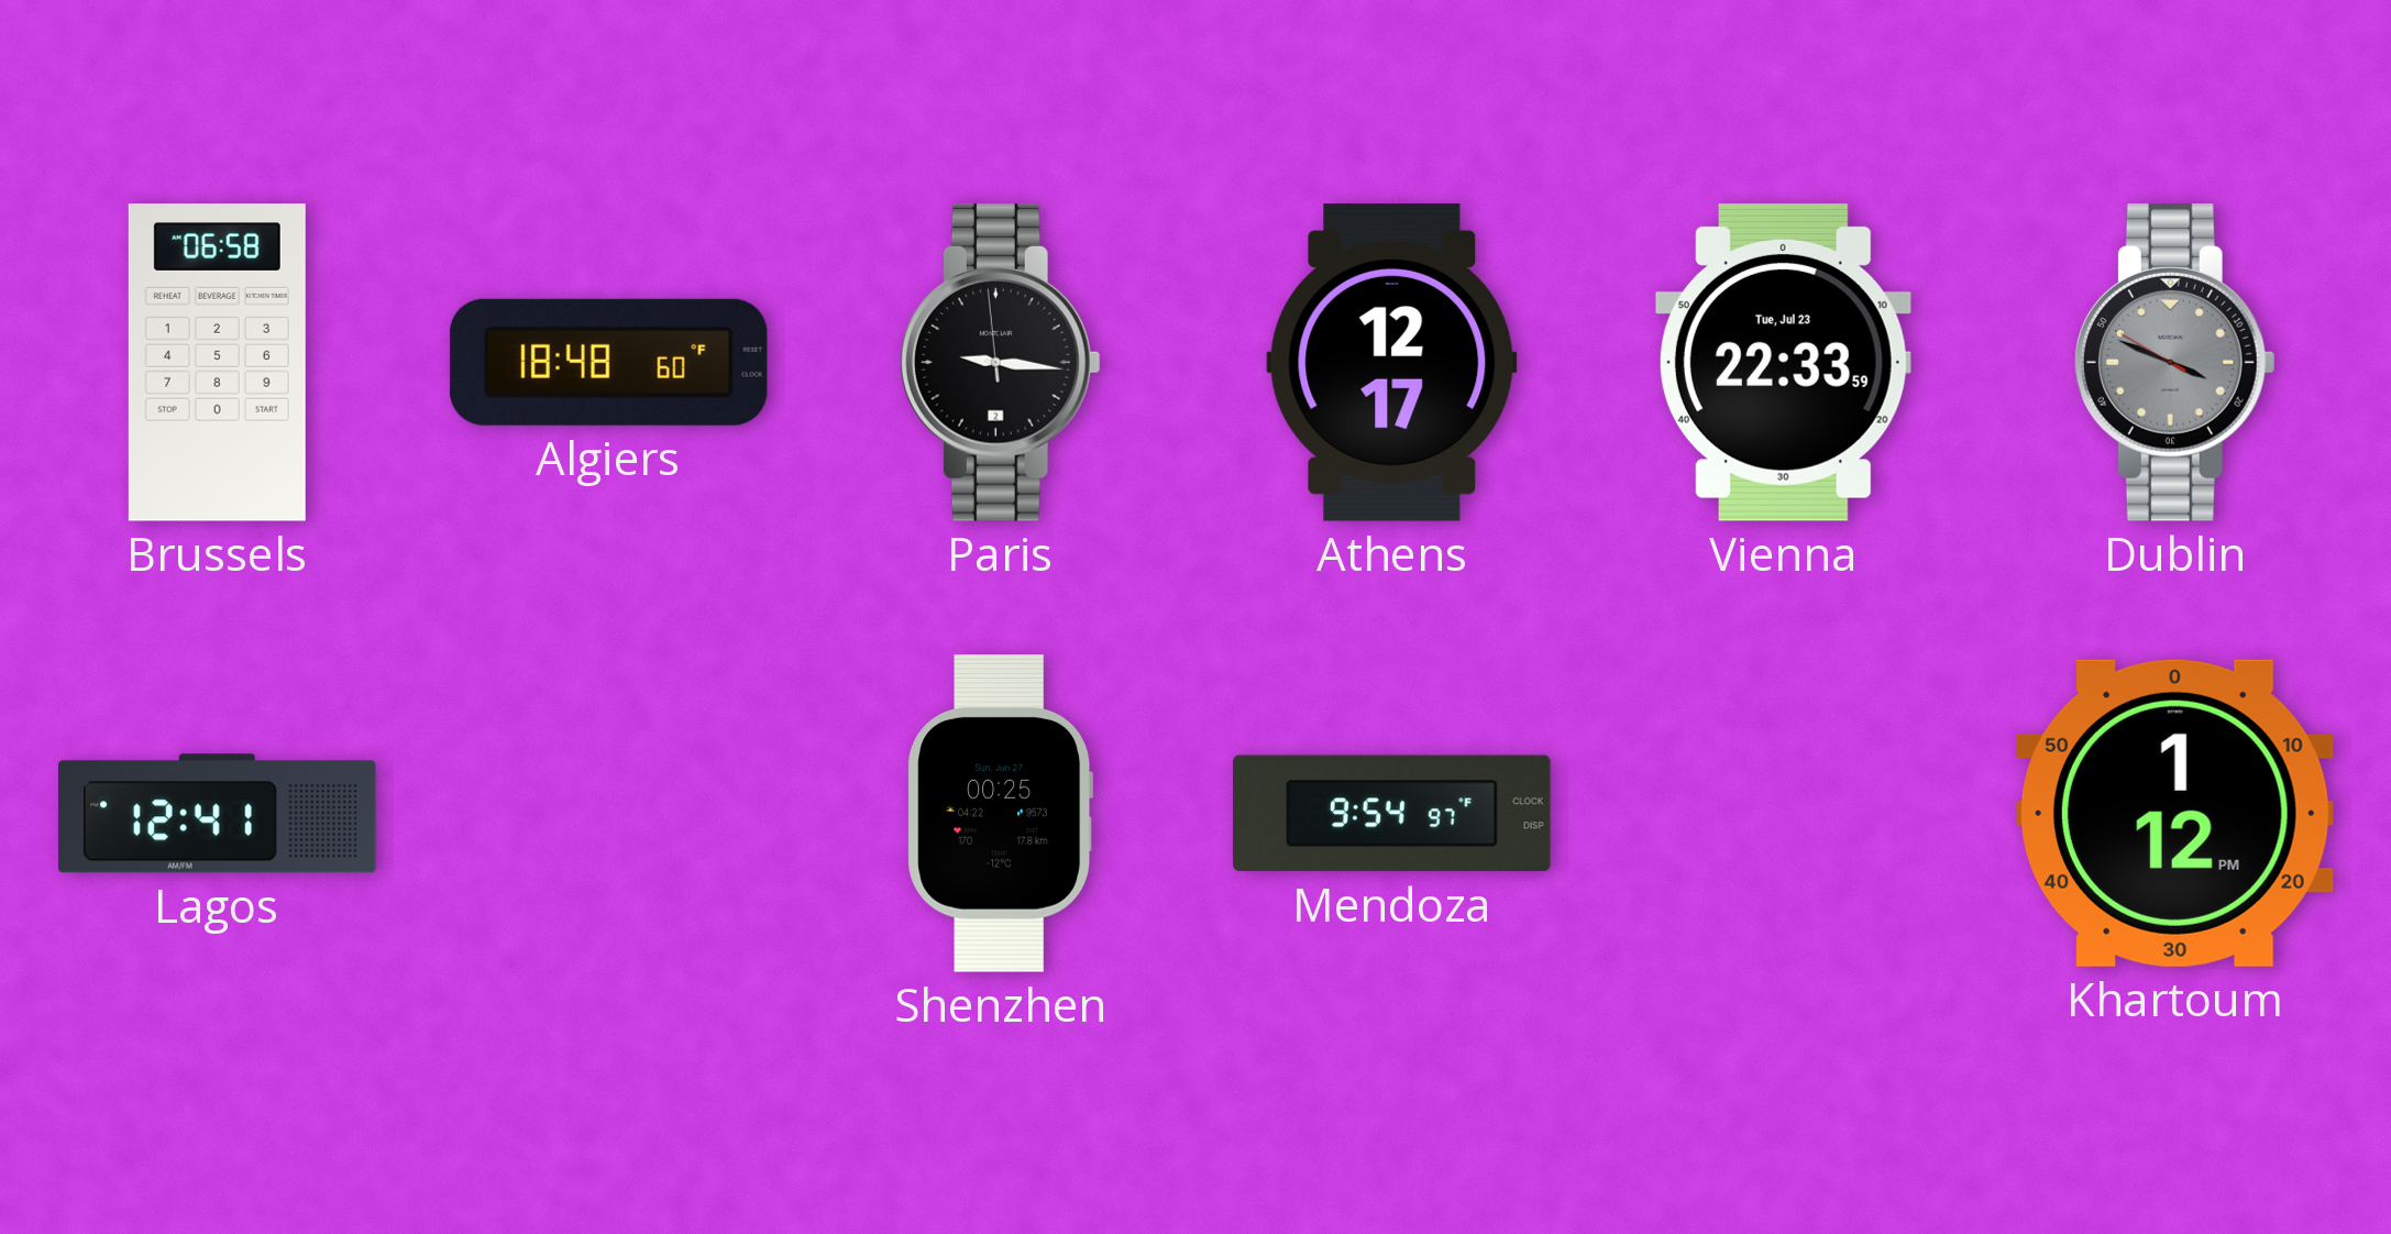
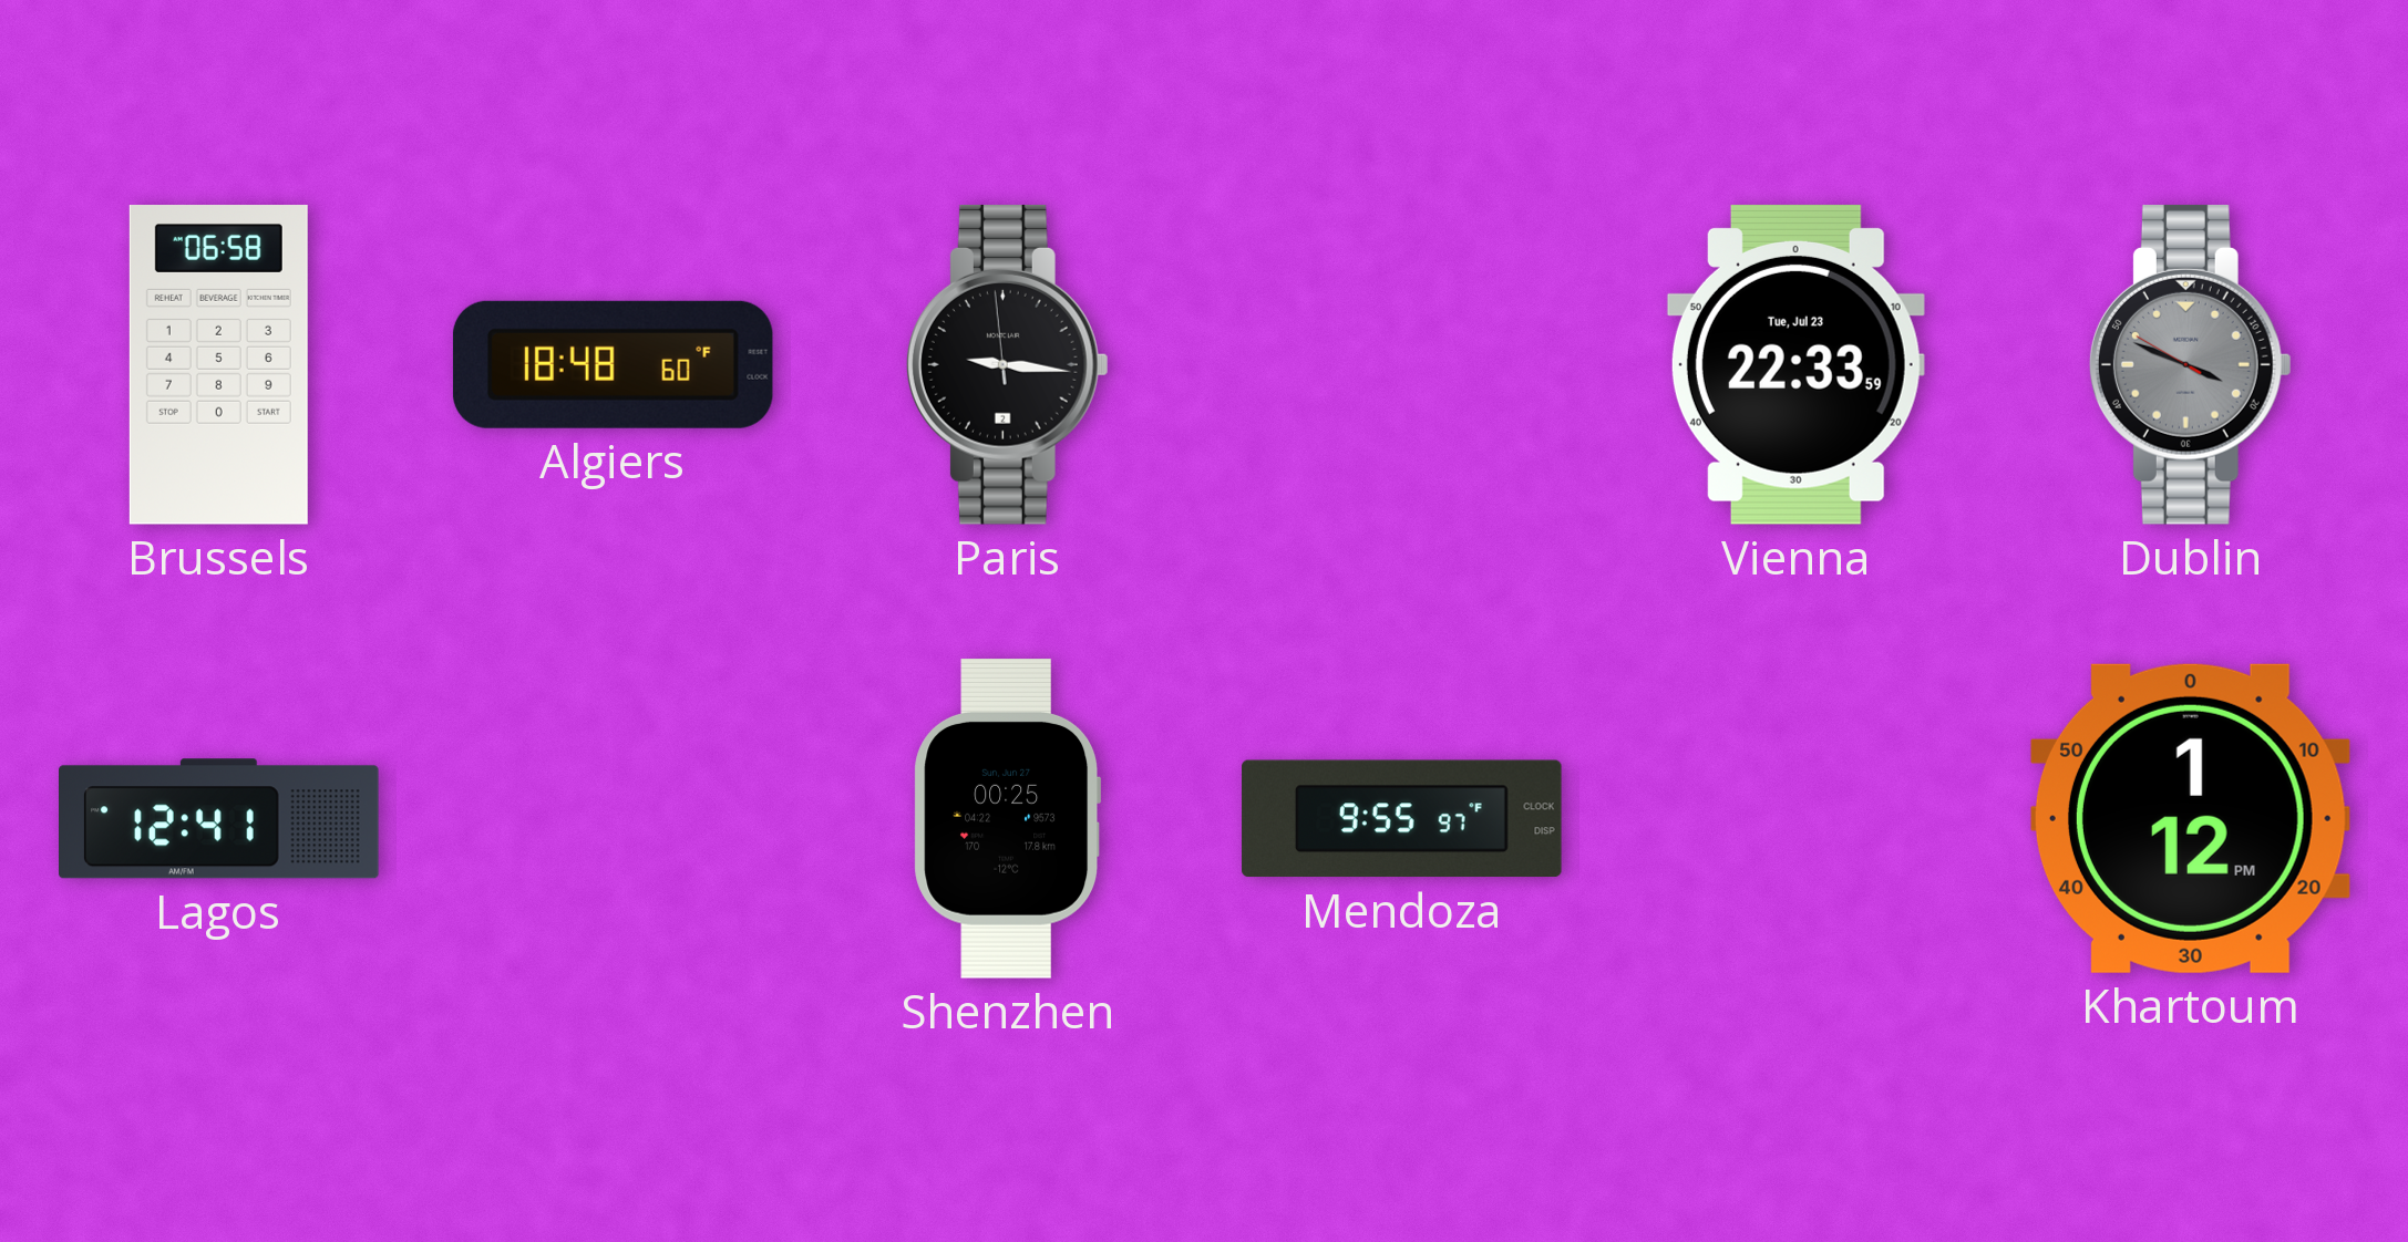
Athens: 12:17 -> none (1392, 363)
Mendoza: 9:54 -> 9:55 (1402, 819)
